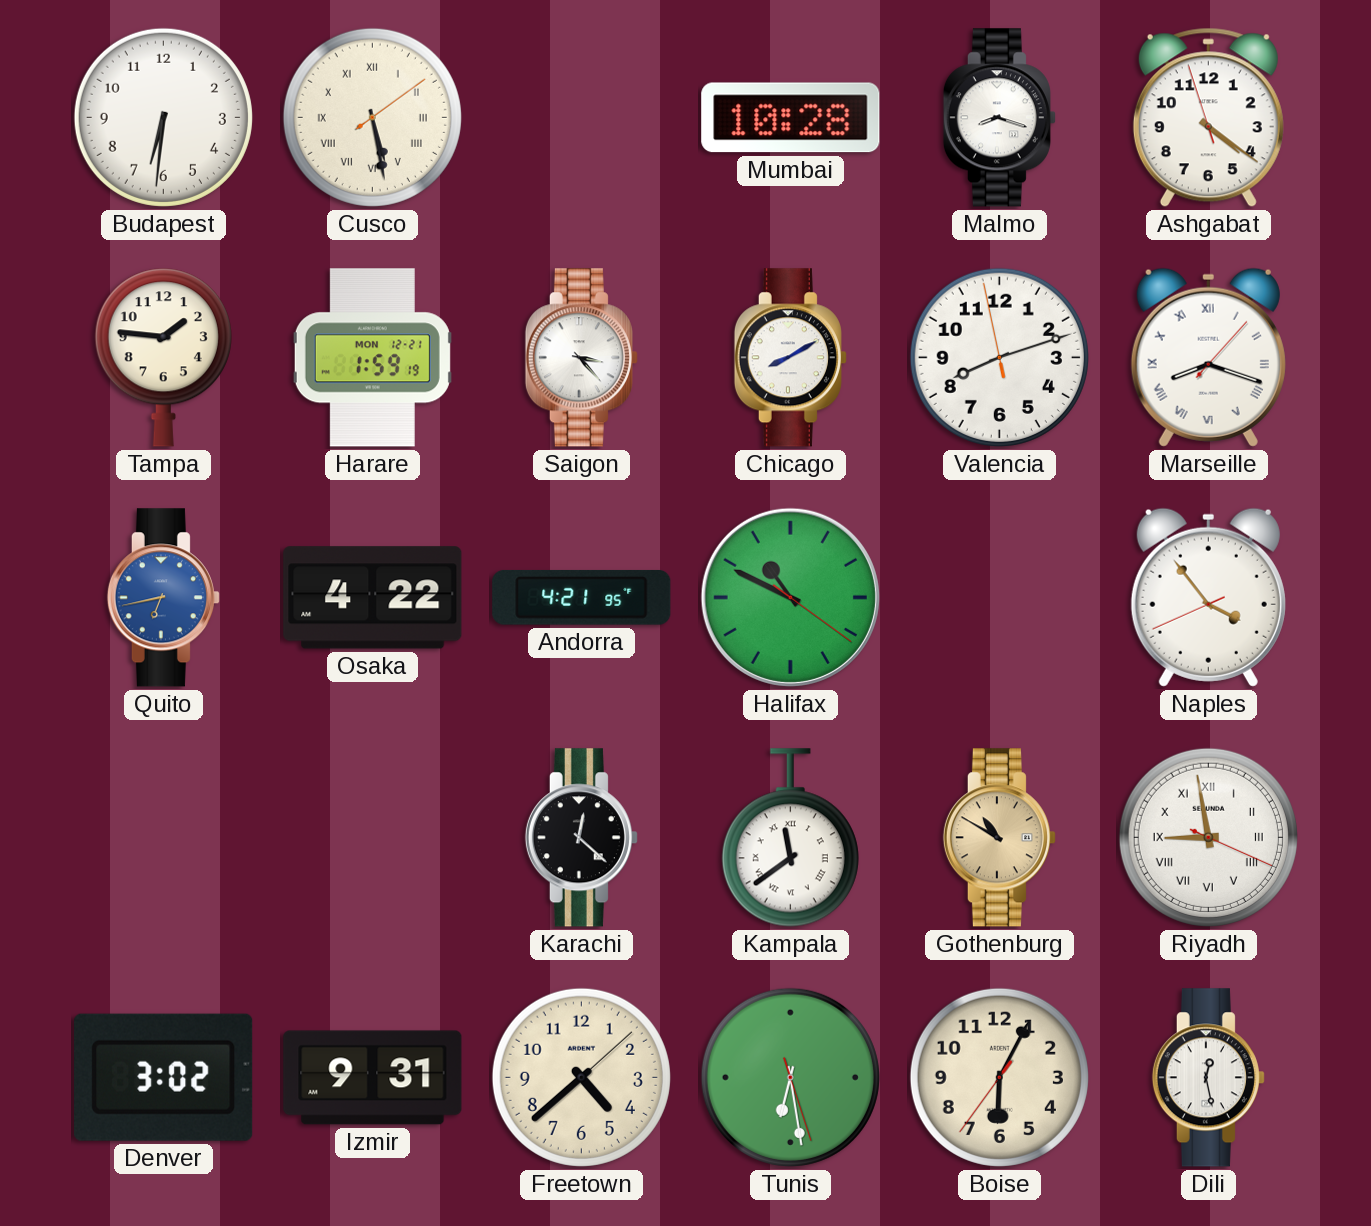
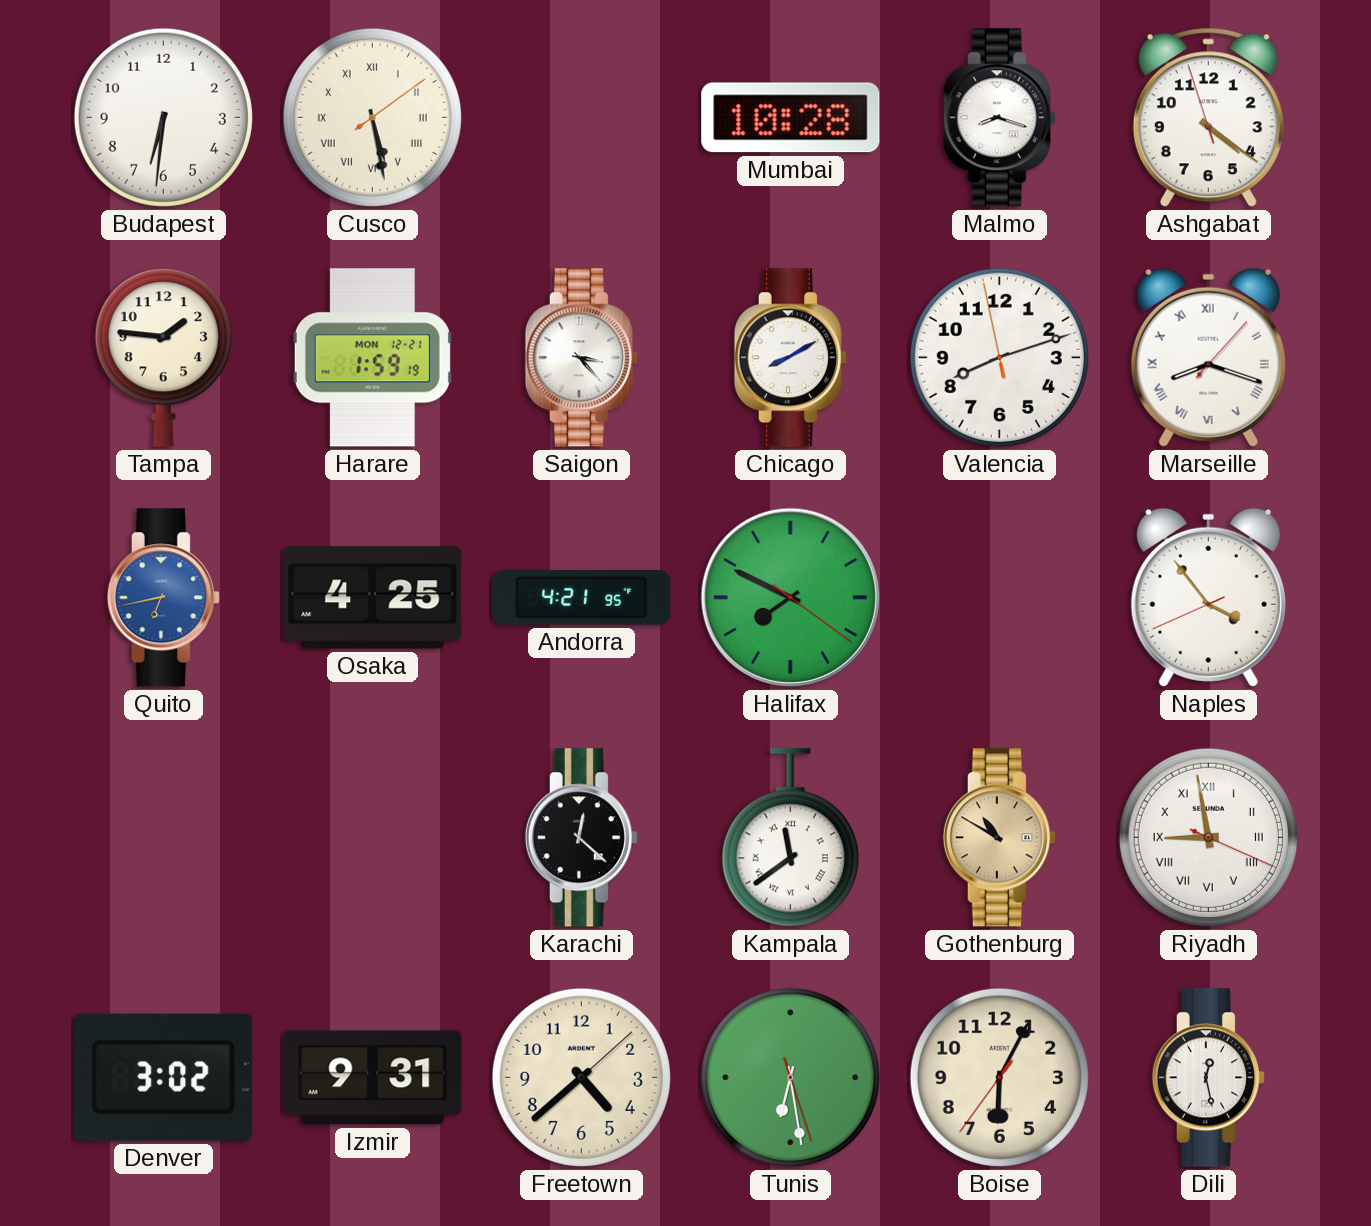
Osaka: 4:22 -> 4:25 (373, 598)
Halifax: 10:49 -> 7:49 (790, 597)
